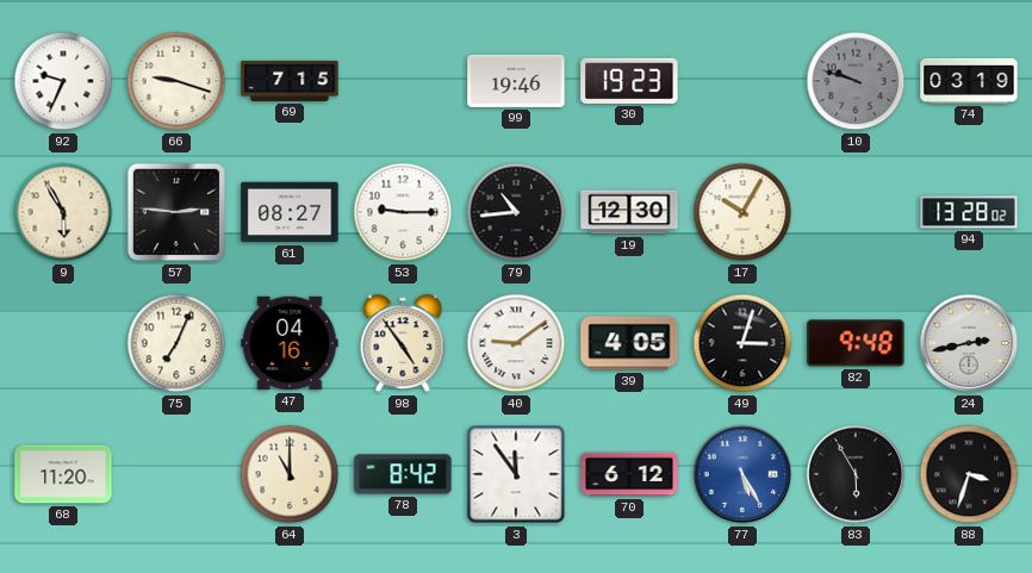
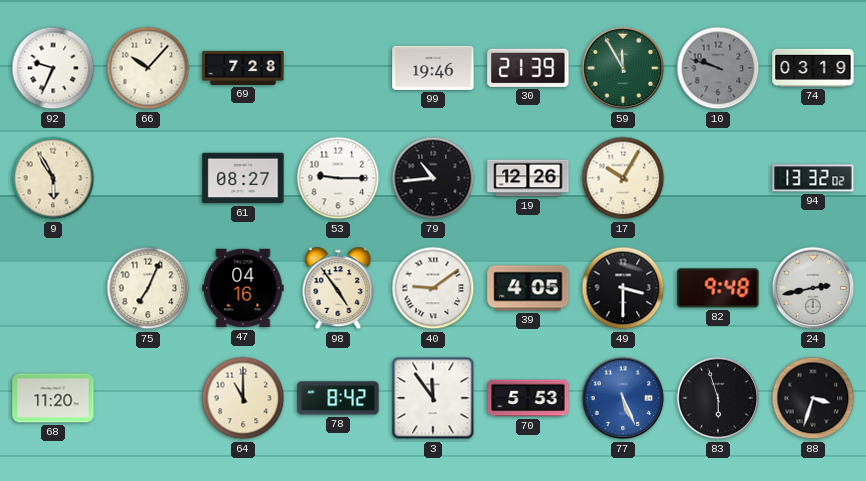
66: 9:18 -> 10:07 (148, 68)
69: 7:15 -> 7:28 (243, 68)
30: 19:23 -> 21:39 (528, 68)
59: none -> 11:55 (623, 68)
57: 2:46 -> none (176, 212)
19: 12:30 -> 12:26 (528, 178)
94: 13:28 -> 13:32 (813, 178)
49: 3:03 -> 3:30 (623, 288)
70: 6:12 -> 5:53 (528, 398)
77: 5:25 -> 5:26 (623, 398)
83: 5:55 -> 5:57 (718, 398)
